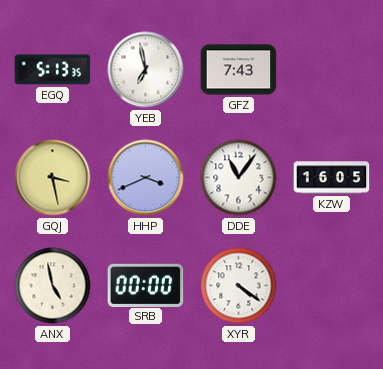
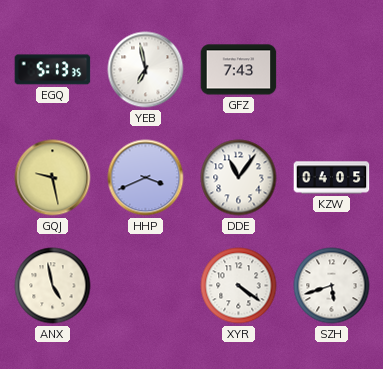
GQJ: 3:28 -> 9:28 (53, 178)
KZW: 16:05 -> 04:05 (332, 178)
SRB: 00:00 -> none (146, 285)
SZH: none -> 5:42 (332, 286)
